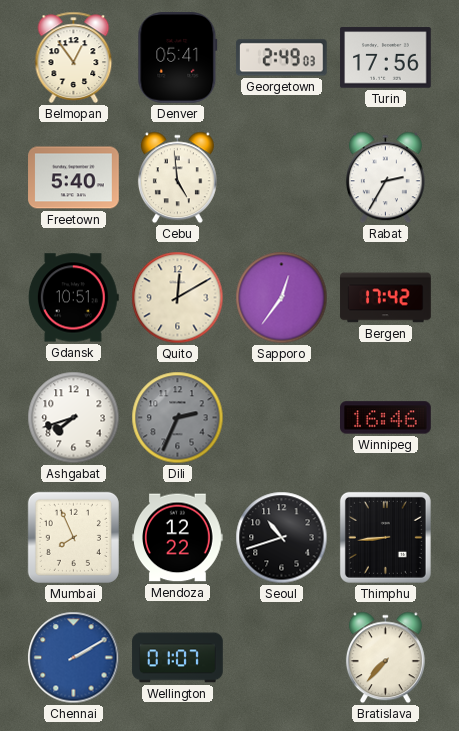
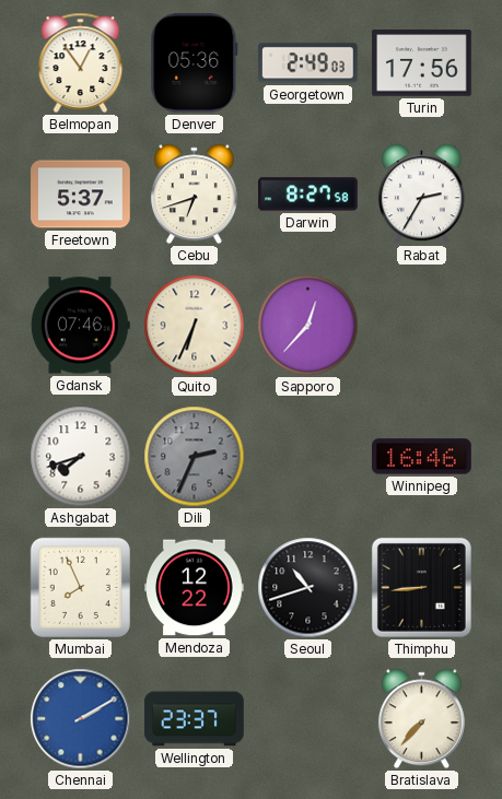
Denver: 05:41 -> 05:36 (195, 63)
Freetown: 5:40 -> 5:37 (81, 195)
Cebu: 4:59 -> 6:42 (194, 195)
Darwin: none -> 8:27 (308, 195)
Gdansk: 10:51 -> 07:46 (80, 326)
Quito: 12:10 -> 6:34 (195, 326)
Sapporo: 12:36 -> 12:37 (308, 326)
Bergen: 17:42 -> none (386, 298)
Wellington: 01:07 -> 23:37 (195, 719)
